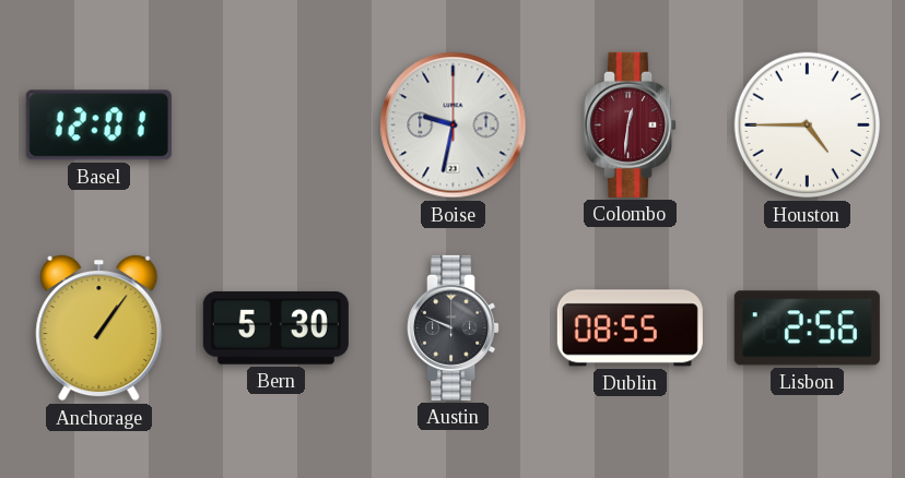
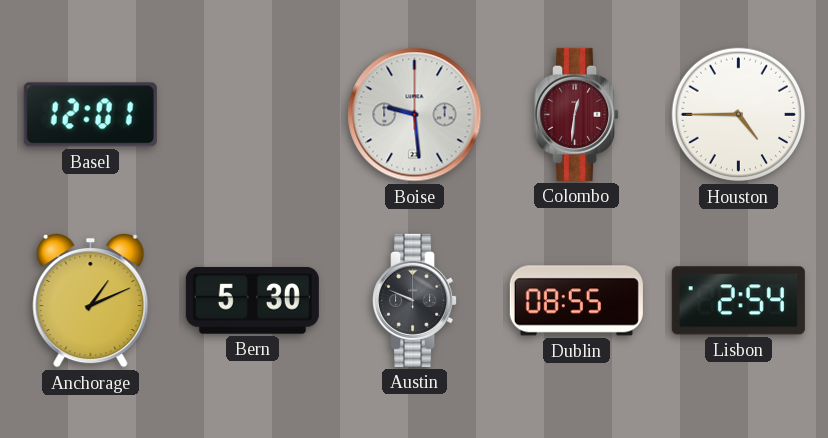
Boise: 9:32 -> 9:29 (415, 115)
Anchorage: 1:06 -> 1:11 (91, 300)
Lisbon: 2:56 -> 2:54 (738, 301)
